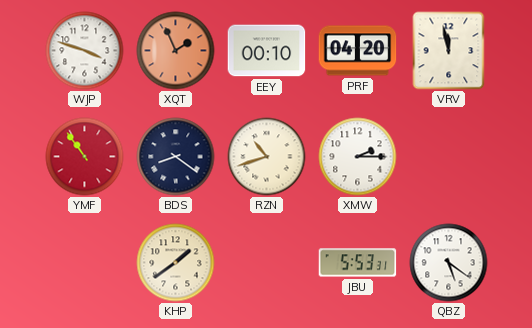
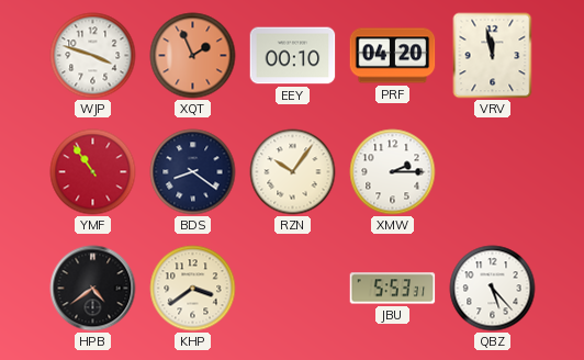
RZN: 10:42 -> 10:06 (293, 172)
HPB: none -> 4:39 (93, 289)
KHP: 1:39 -> 3:39 (193, 289)
QBZ: 5:21 -> 5:23 (493, 289)
